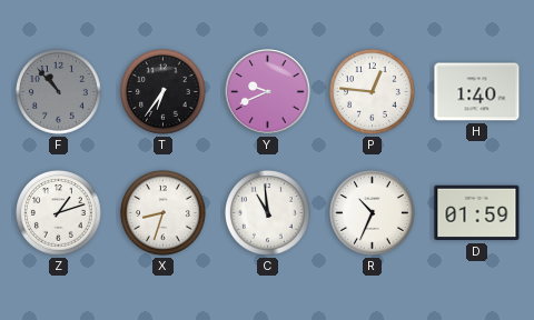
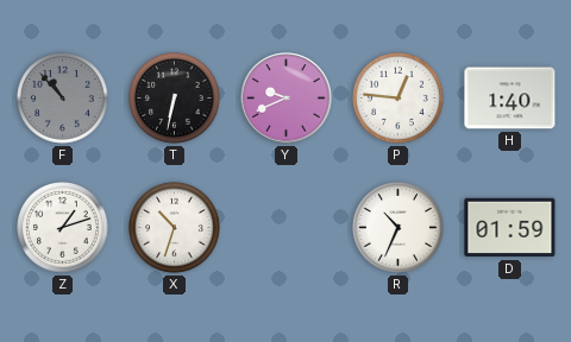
T: 6:36 -> 6:32 (175, 99)
X: 8:33 -> 10:33 (175, 228)
C: 10:59 -> none (268, 213)
